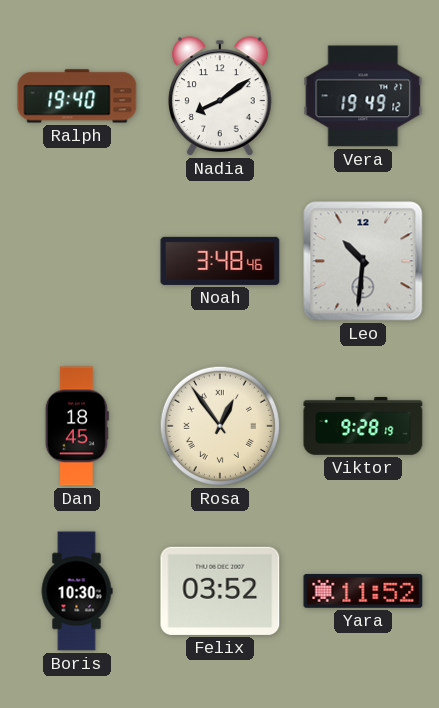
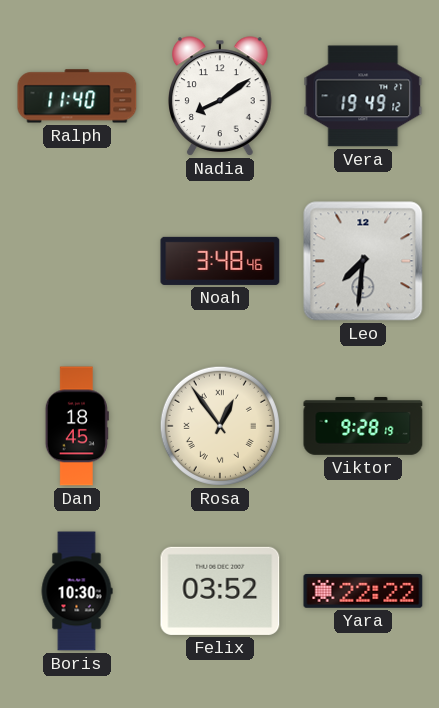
Ralph: 19:40 -> 11:40 (77, 96)
Leo: 10:31 -> 7:31 (363, 261)
Yara: 11:52 -> 22:22 (363, 591)
